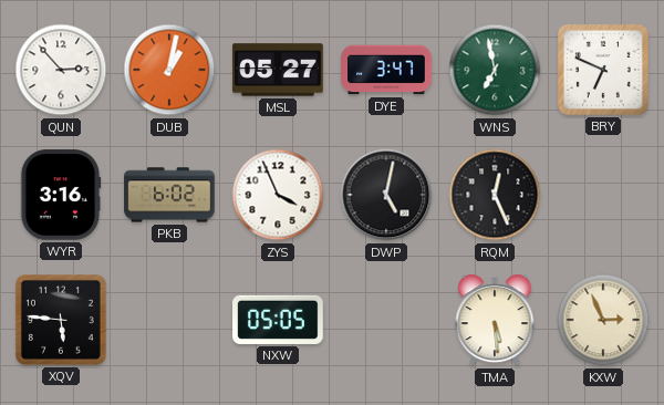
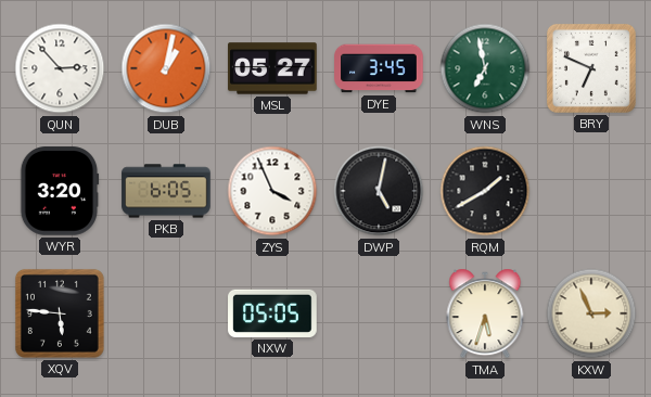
DYE: 3:47 -> 3:45 (379, 68)
WYR: 3:16 -> 3:20 (60, 191)
PKB: 6:02 -> 6:05 (166, 191)
RQM: 12:26 -> 1:40 (485, 191)
TMA: 5:29 -> 5:33 (485, 313)
